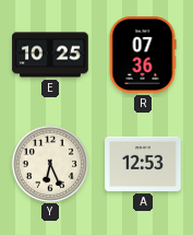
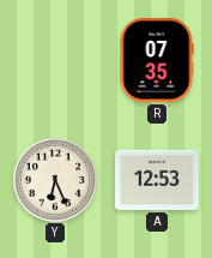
E: 10:25 -> none (50, 55)
R: 07:36 -> 07:35 (157, 60)
